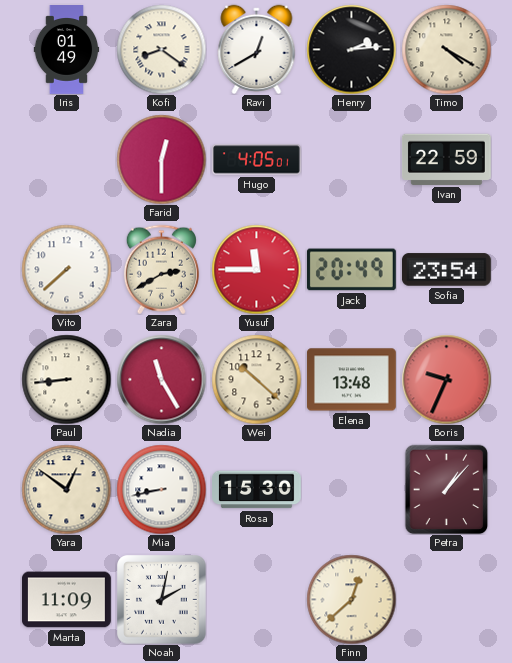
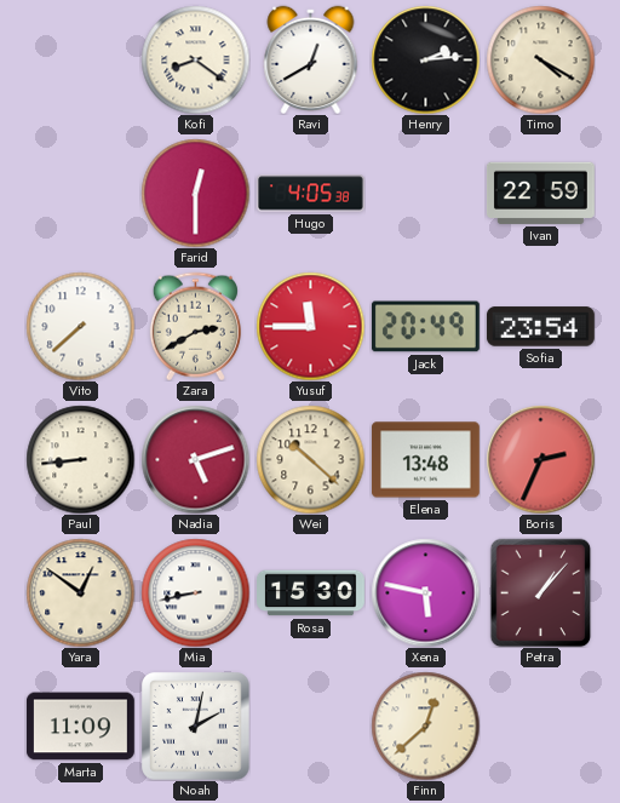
Iris: 01:49 -> none (67, 50)
Hugo: 4:05:01 -> 4:05:38 (311, 194)
Nadia: 11:25 -> 5:12 (195, 459)
Boris: 9:34 -> 2:34 (540, 459)
Xena: none -> 5:47 (425, 592)
